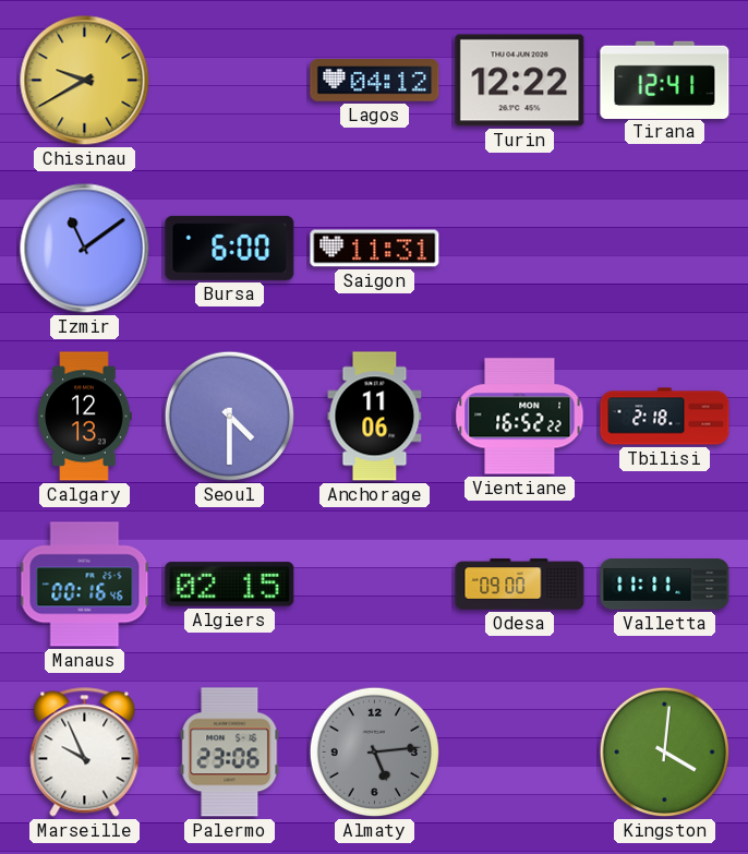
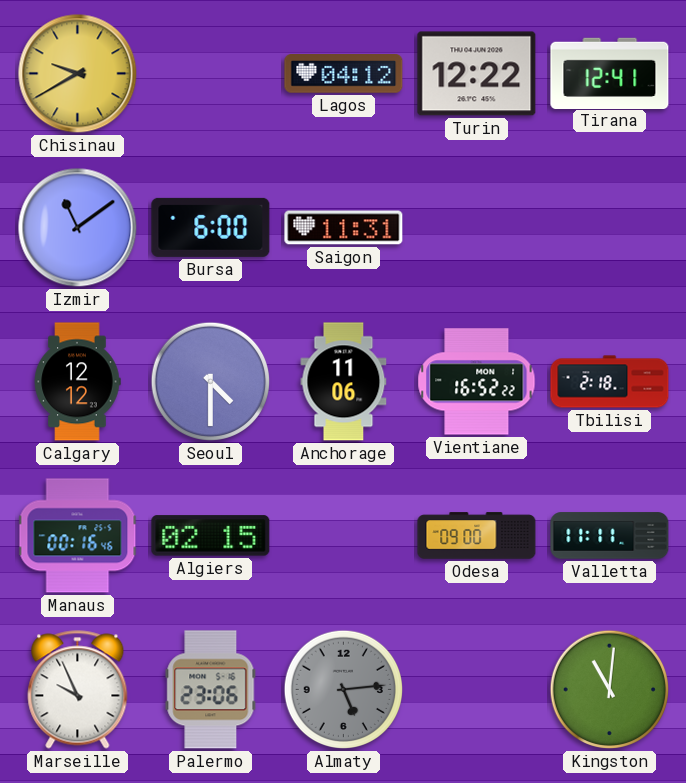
Calgary: 12:13 -> 12:12 (77, 382)
Kingston: 4:01 -> 11:01 (610, 690)
